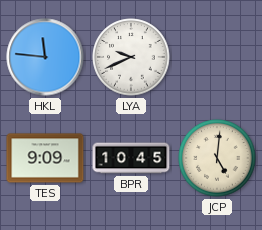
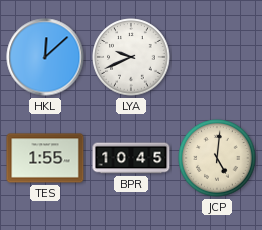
HKL: 11:46 -> 12:08 (45, 57)
TES: 9:09 -> 1:55 (45, 158)
